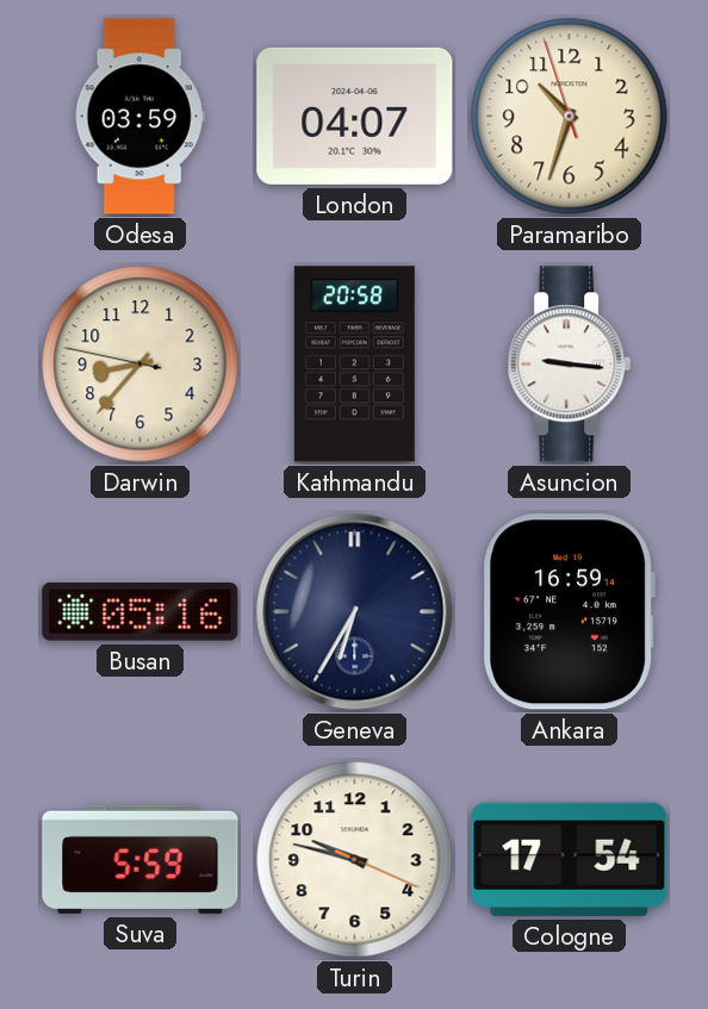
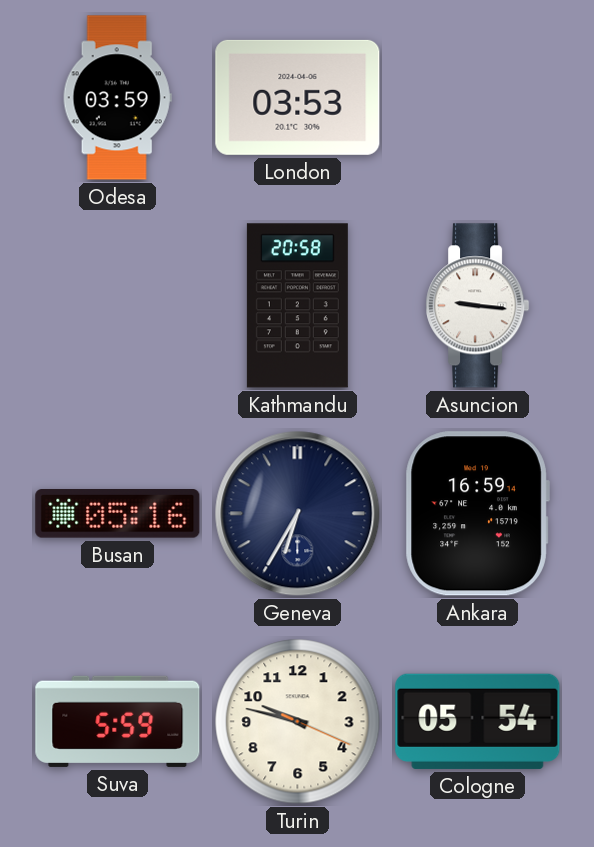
London: 04:07 -> 03:53 (298, 97)
Paramaribo: 10:32 -> none (570, 117)
Darwin: 8:36 -> none (141, 365)
Cologne: 17:54 -> 05:54 (478, 721)
